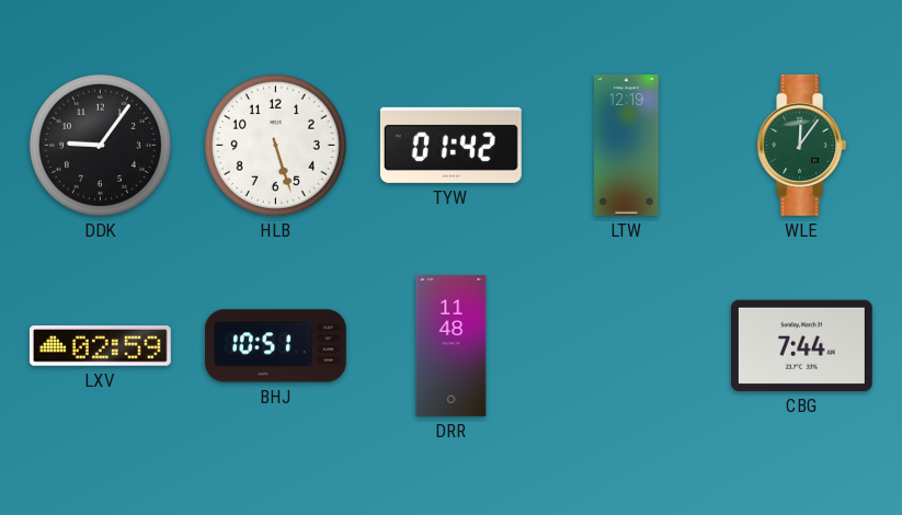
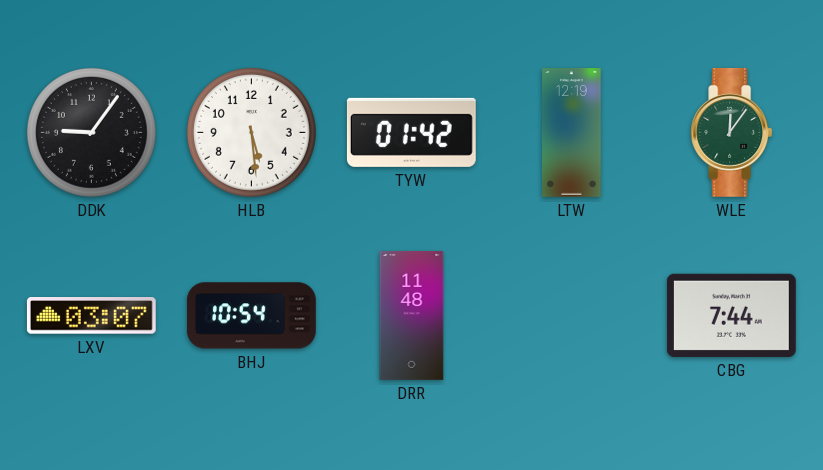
HLB: 5:27 -> 5:29 (251, 132)
LXV: 02:59 -> 03:07 (91, 316)
BHJ: 10:51 -> 10:54 (251, 316)
